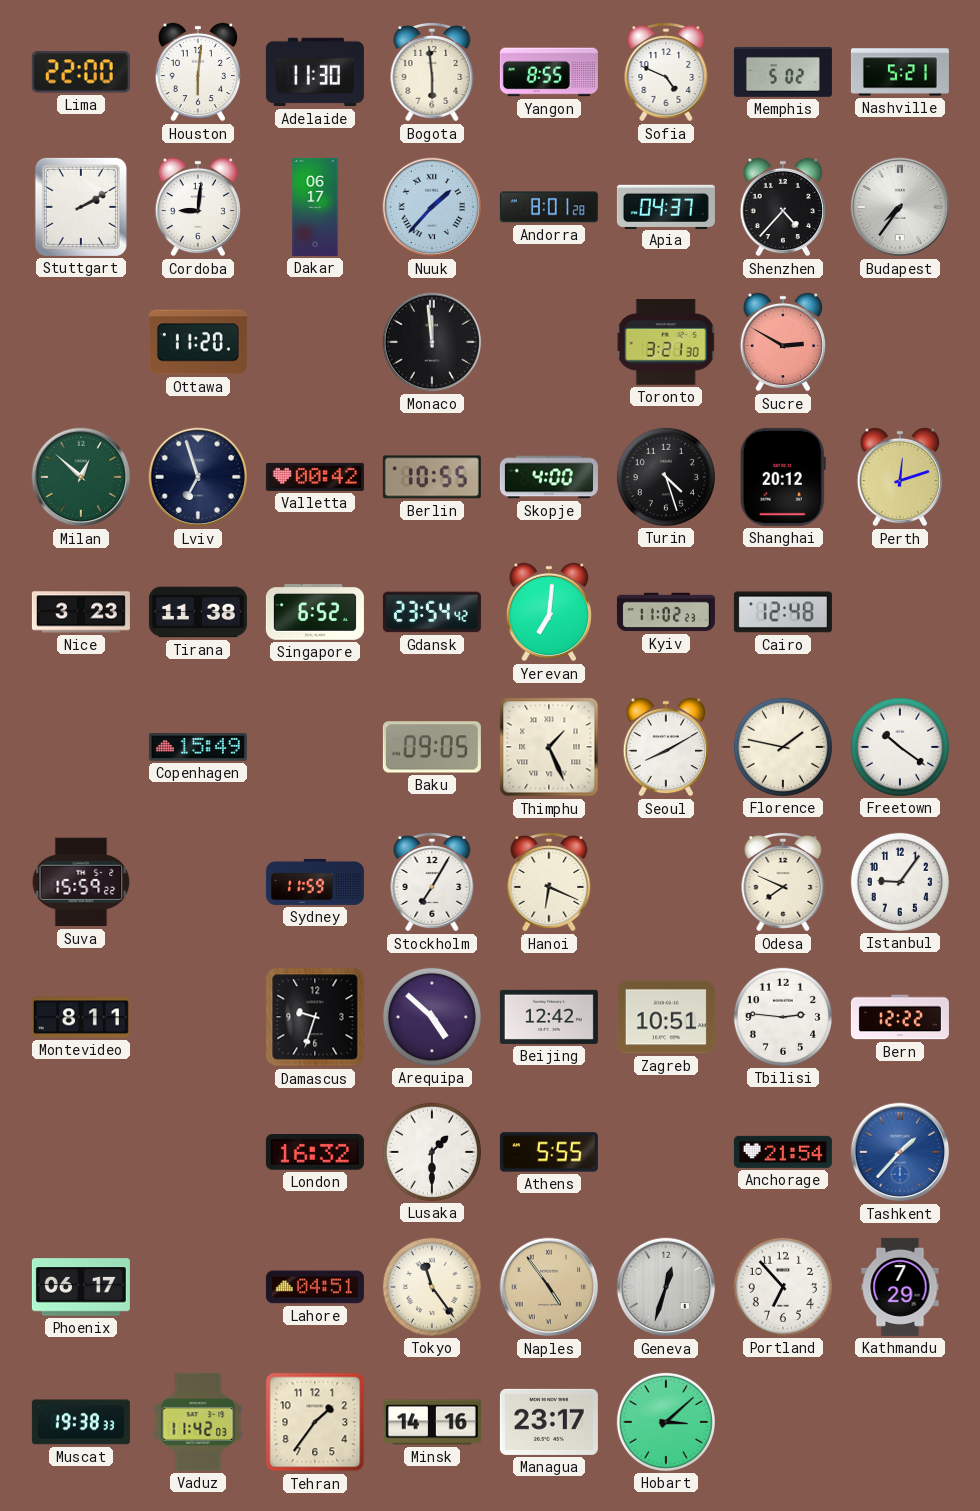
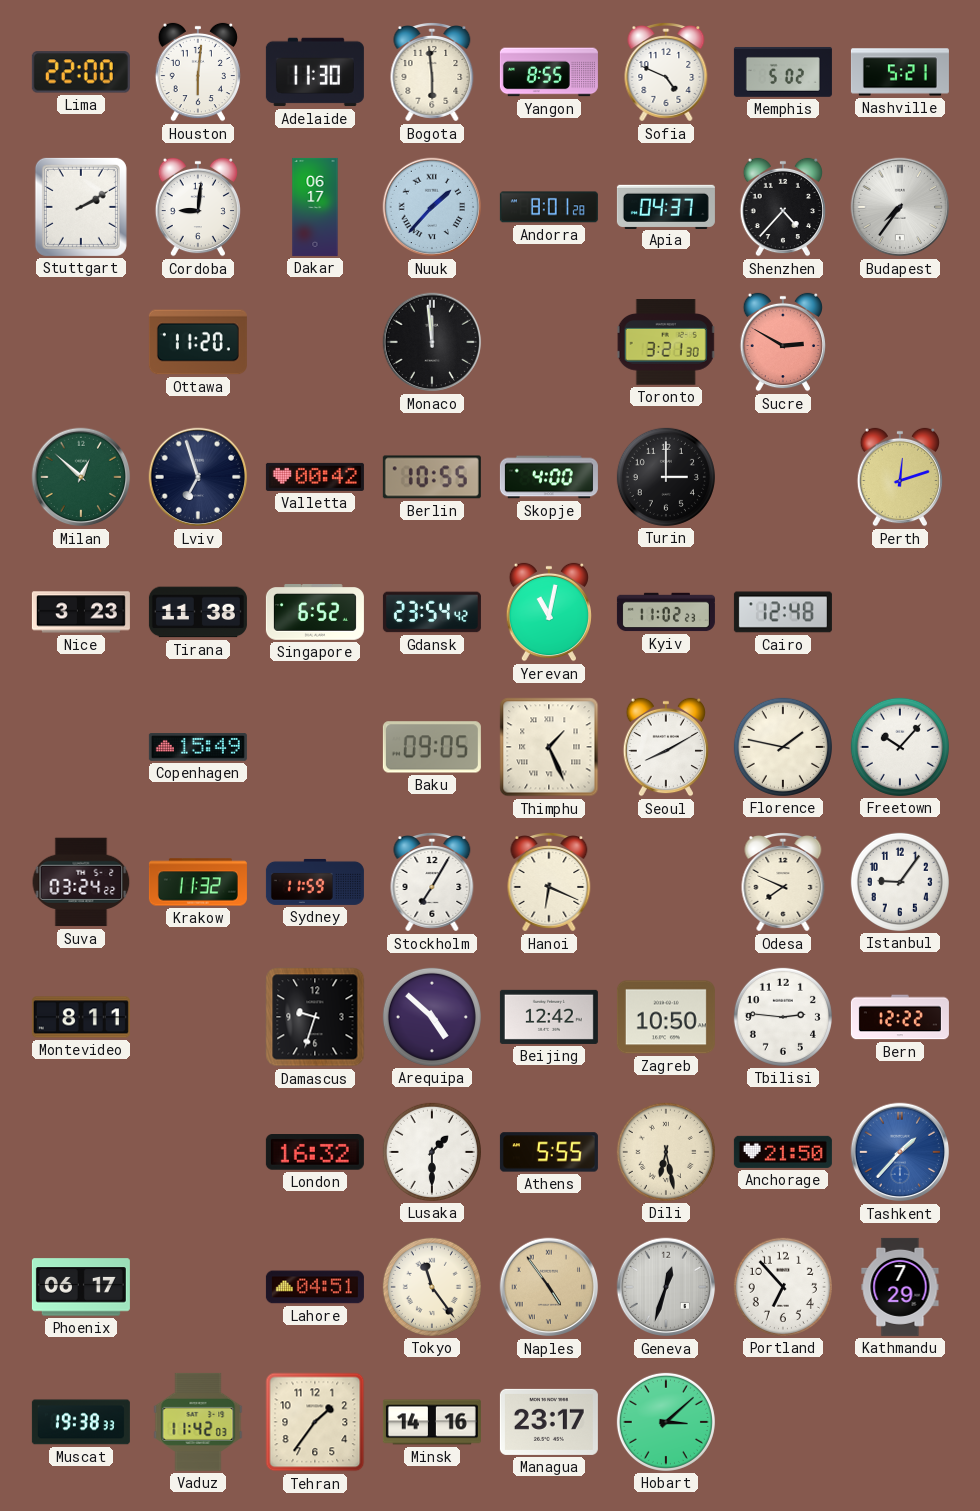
Turin: 4:27 -> 3:00 (666, 477)
Shanghai: 20:12 -> none (783, 477)
Yerevan: 7:01 -> 11:02 (549, 612)
Freetown: 10:21 -> 10:07 (900, 747)
Suva: 15:59 -> 03:24 (81, 882)
Krakow: none -> 11:32 (198, 882)
Zagreb: 10:51 -> 10:50 (666, 1017)
Dili: none -> 6:28 (666, 1152)
Anchorage: 21:54 -> 21:50 (783, 1152)
